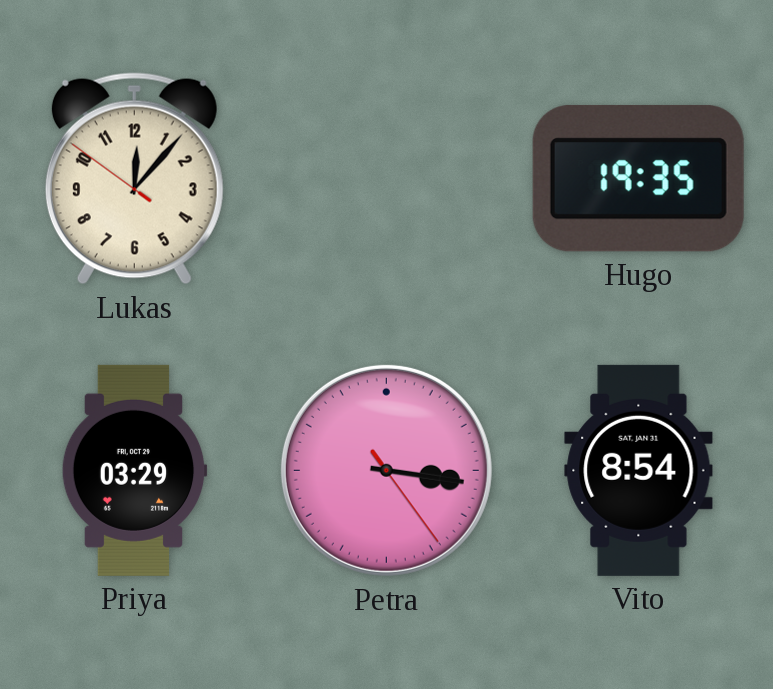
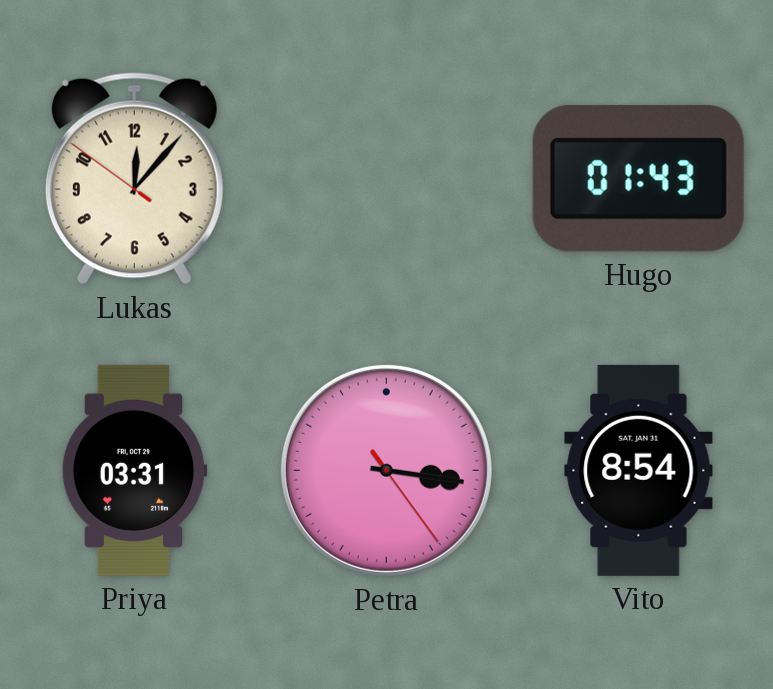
Hugo: 19:35 -> 01:43 (638, 178)
Priya: 03:29 -> 03:31 (134, 470)
